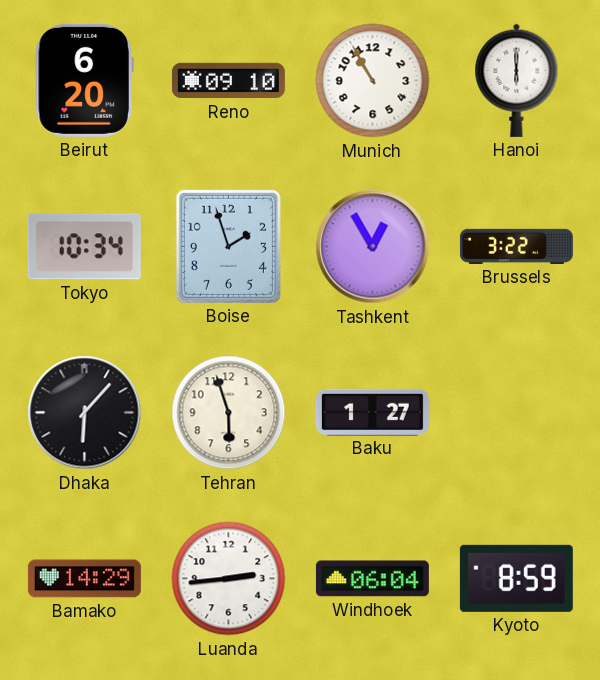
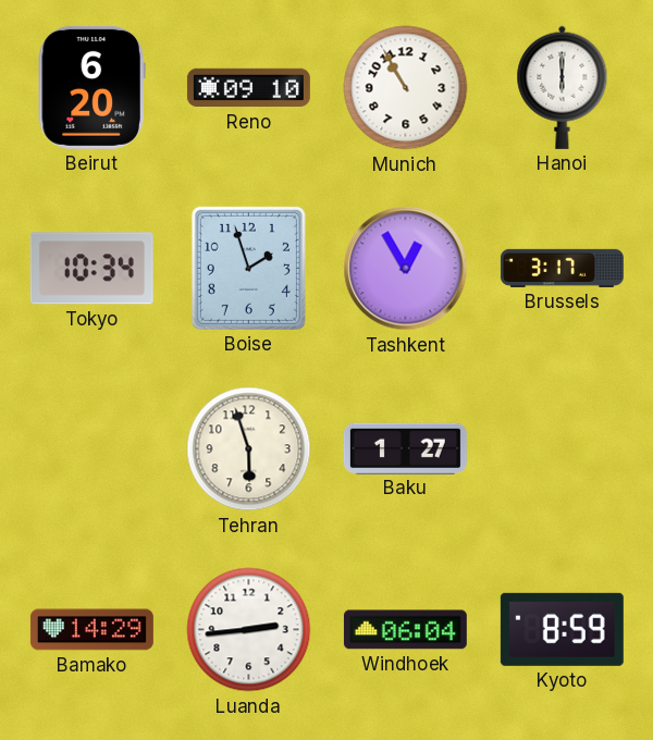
Brussels: 3:22 -> 3:17 (562, 268)
Dhaka: 6:07 -> none (85, 413)
